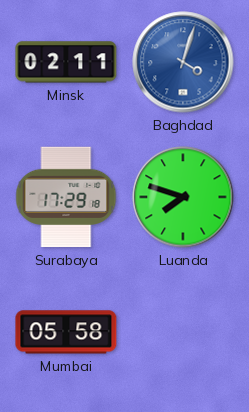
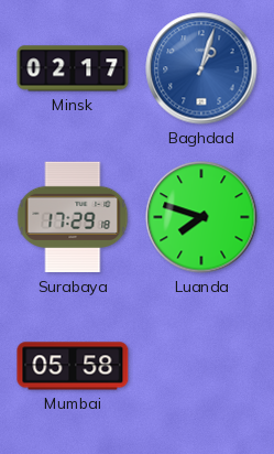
Minsk: 02:11 -> 02:17 (73, 68)
Baghdad: 4:03 -> 1:03 (201, 68)
